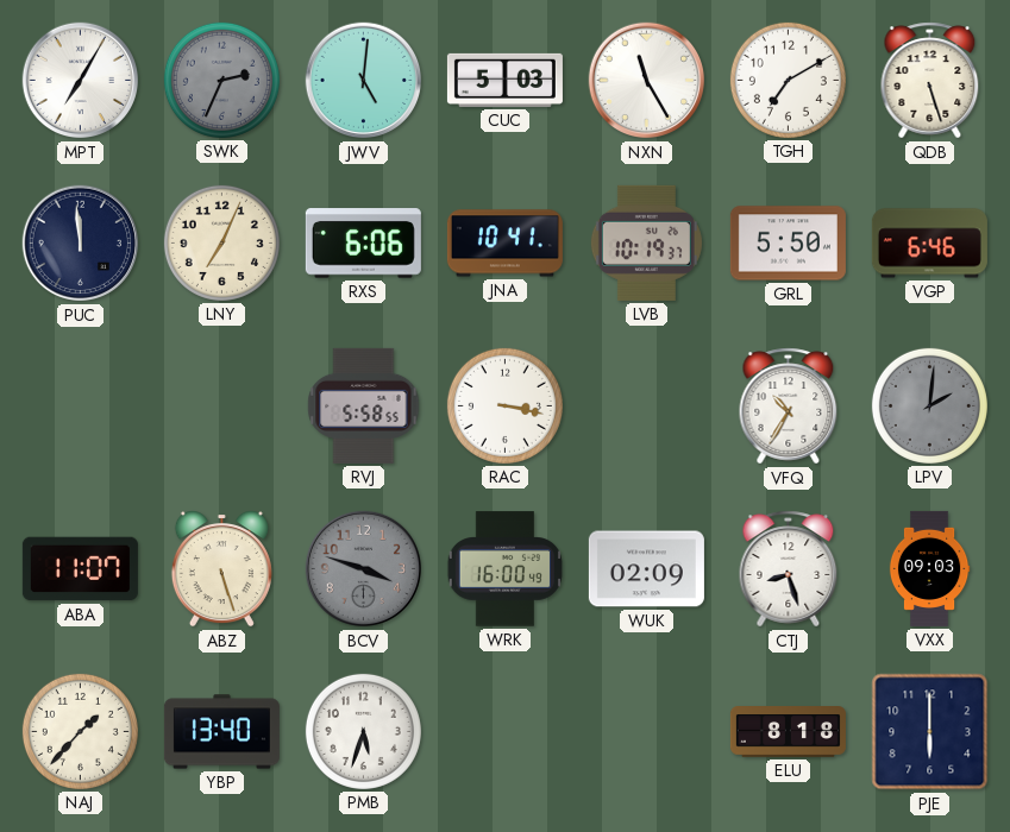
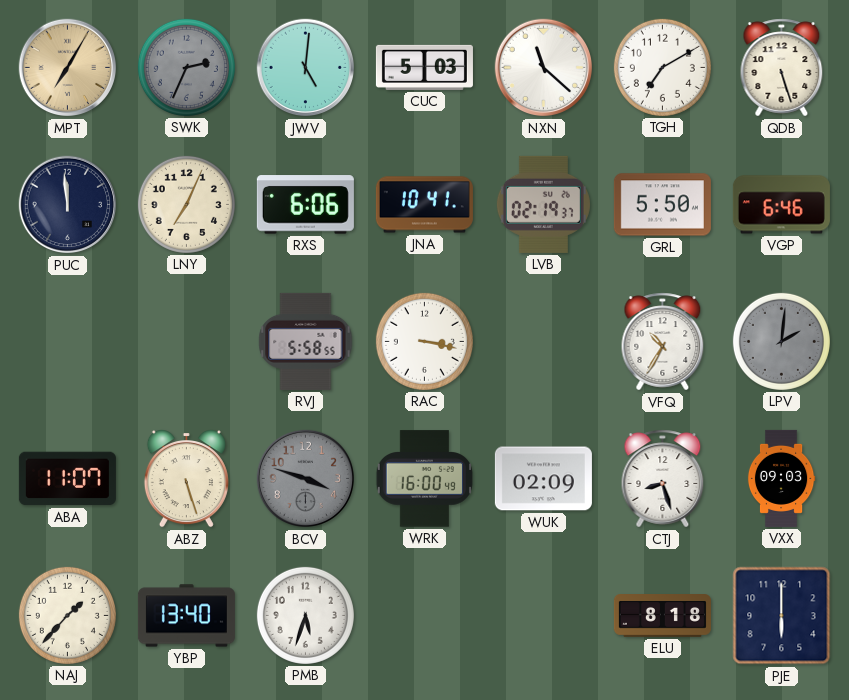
MPT dial: white -> champagne (68, 68)
NXN: 11:25 -> 11:22 (544, 68)
LVB: 10:19 -> 02:19 (543, 204)
